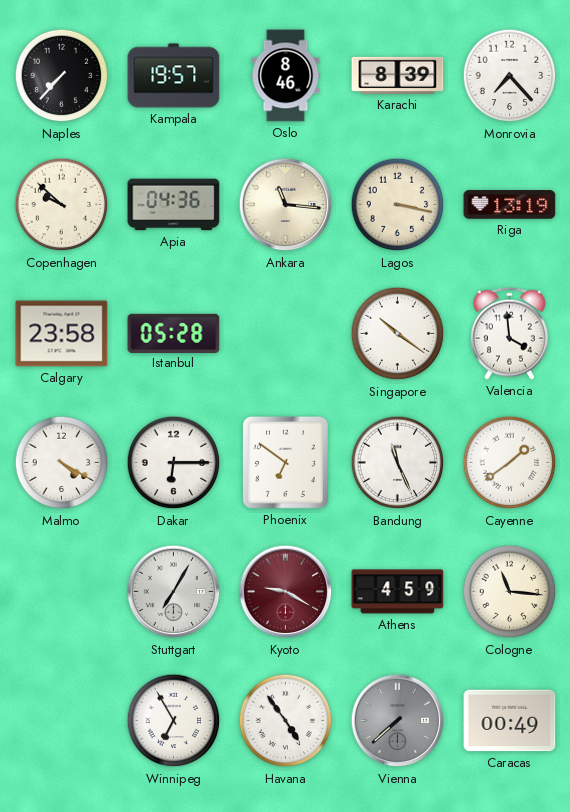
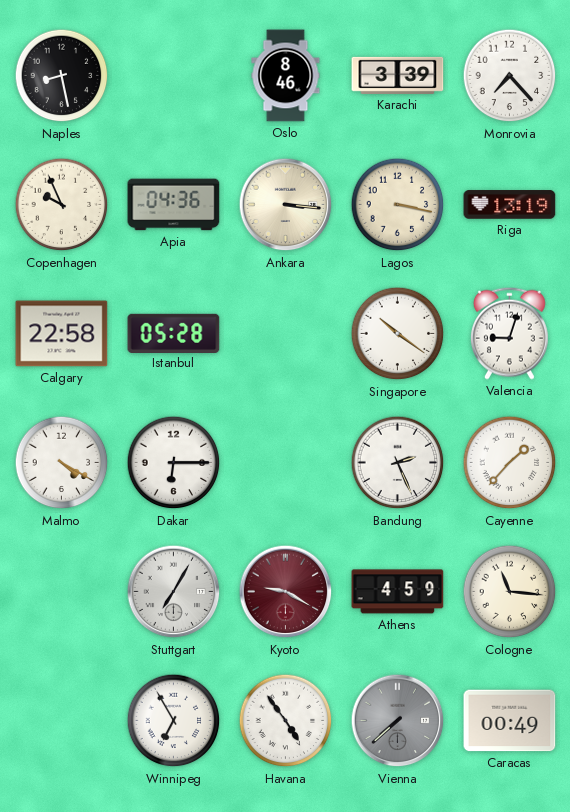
Naples: 7:37 -> 8:28 (62, 76)
Kampala: 19:57 -> none (174, 76)
Karachi: 8:39 -> 3:39 (398, 75)
Copenhagen: 9:52 -> 9:56 (62, 205)
Ankara: 11:16 -> 3:16 (286, 205)
Calgary: 23:58 -> 22:58 (62, 334)
Valencia: 3:59 -> 9:03 (509, 333)
Phoenix: 6:51 -> none (285, 462)
Bandung: 11:26 -> 2:26 (398, 463)
Cayenne: 1:39 -> 1:37 (510, 463)
